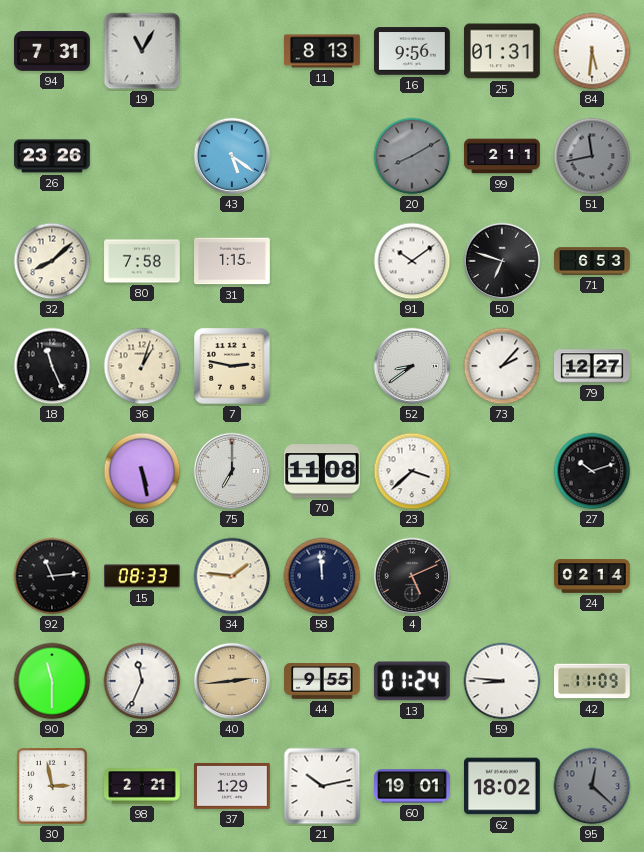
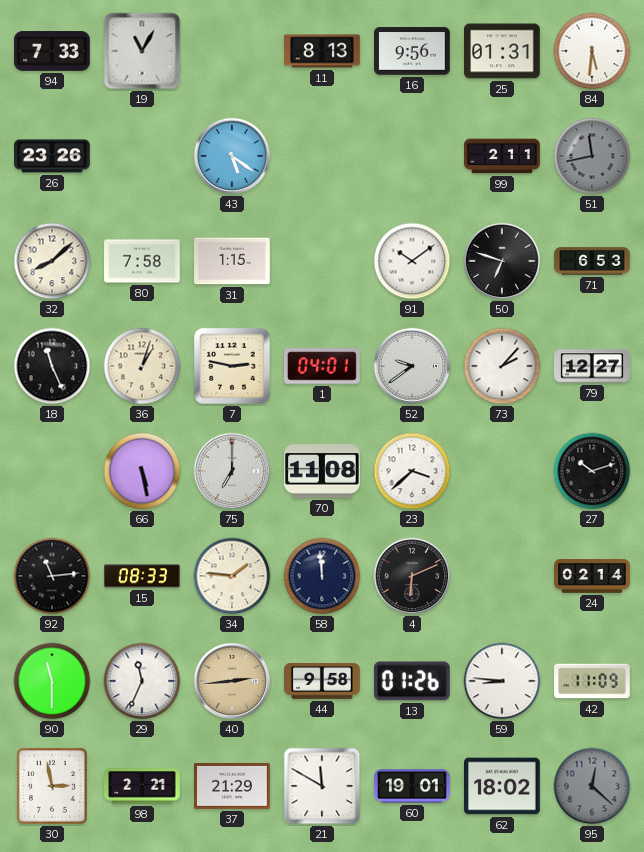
94: 7:31 -> 7:33 (52, 51)
20: 8:10 -> none (412, 156)
1: none -> 04:01 (322, 366)
52: 8:39 -> 9:39 (412, 366)
4: 5:11 -> 6:11 (412, 576)
44: 9:55 -> 9:58 (322, 682)
13: 01:24 -> 01:26 (412, 681)
37: 1:29 -> 21:29 (233, 786)
21: 10:13 -> 11:50 (322, 786)
